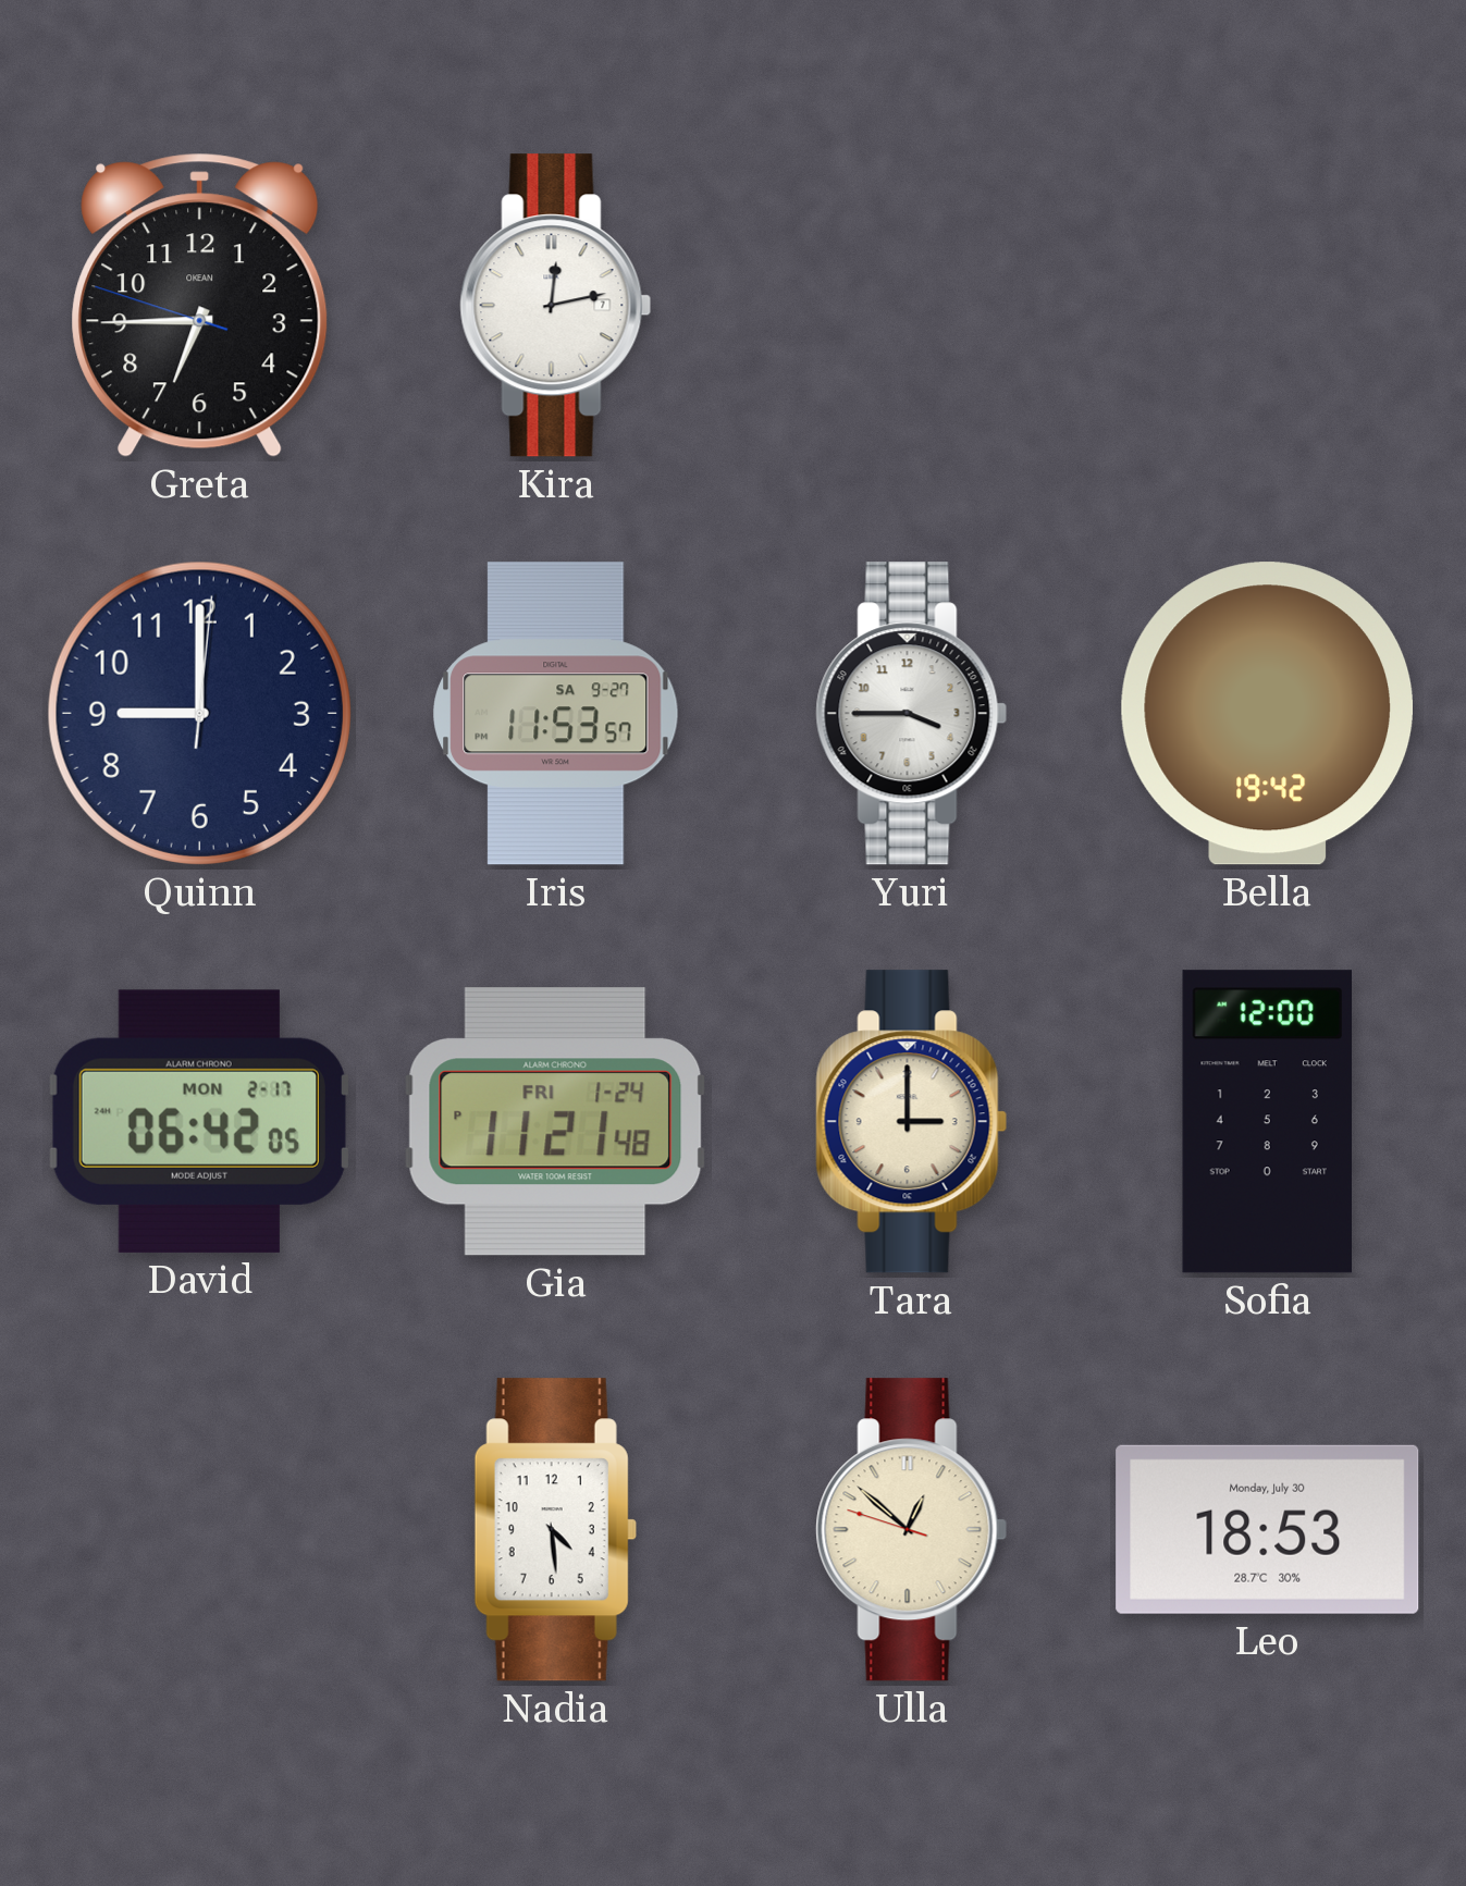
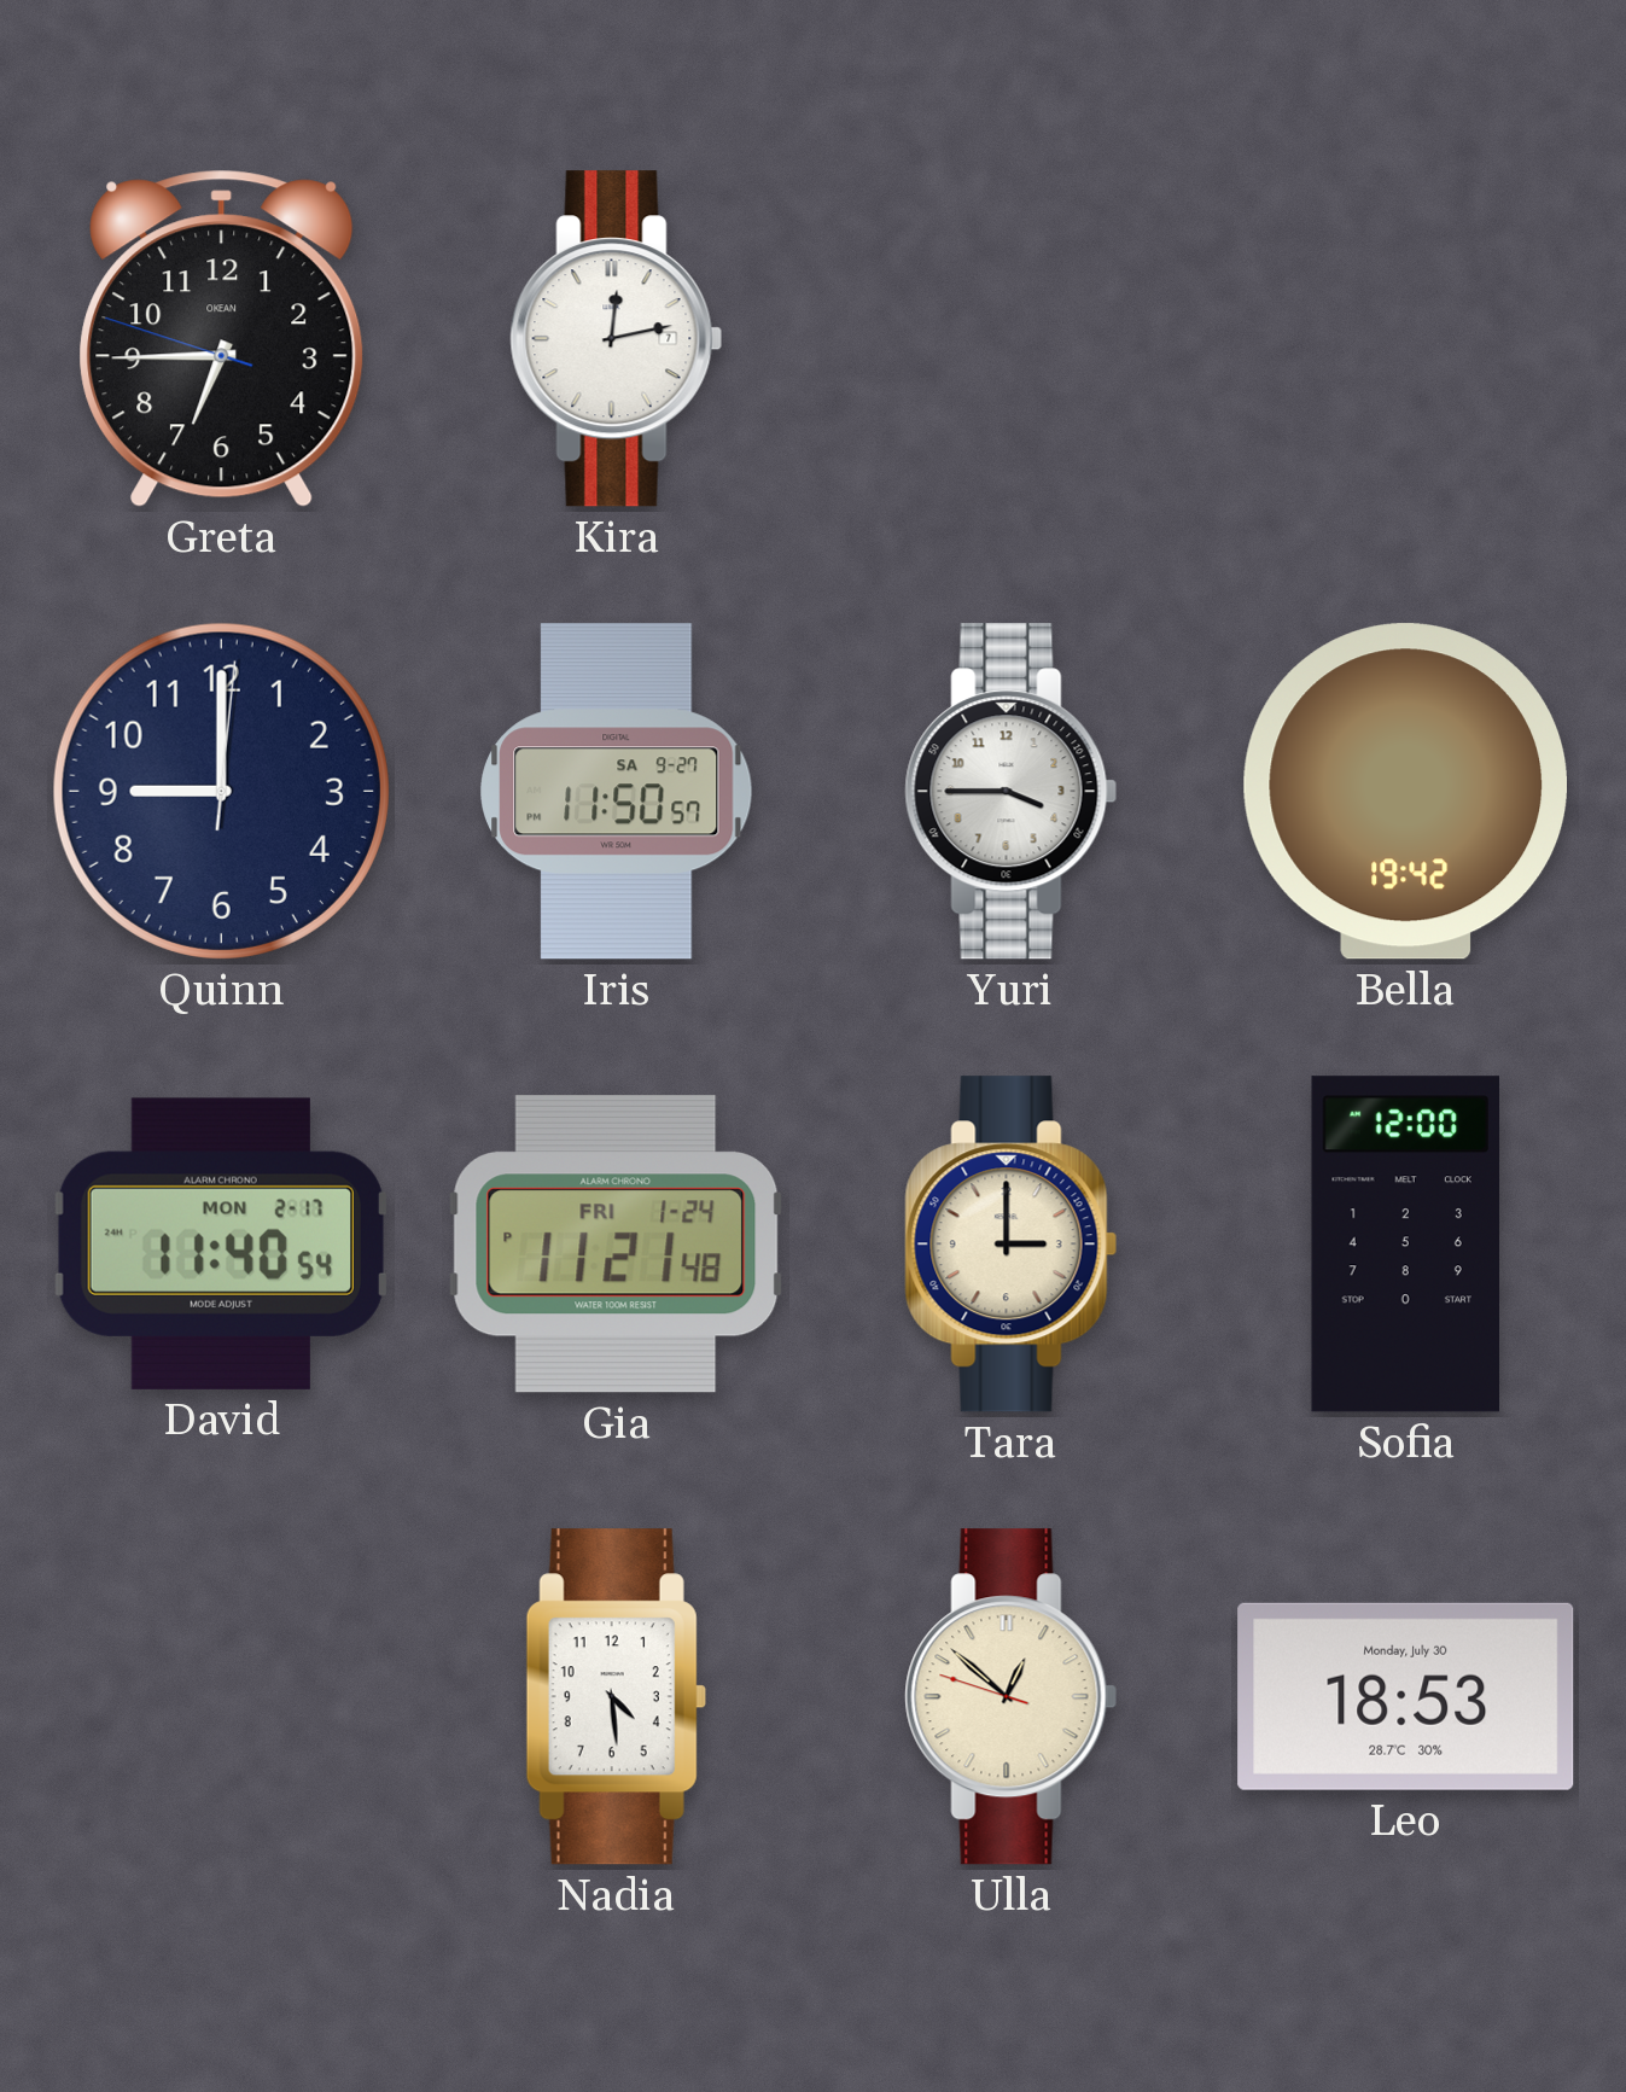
Iris: 11:53 -> 11:50 (617, 792)
David: 06:42 -> 11:40 (221, 1243)
